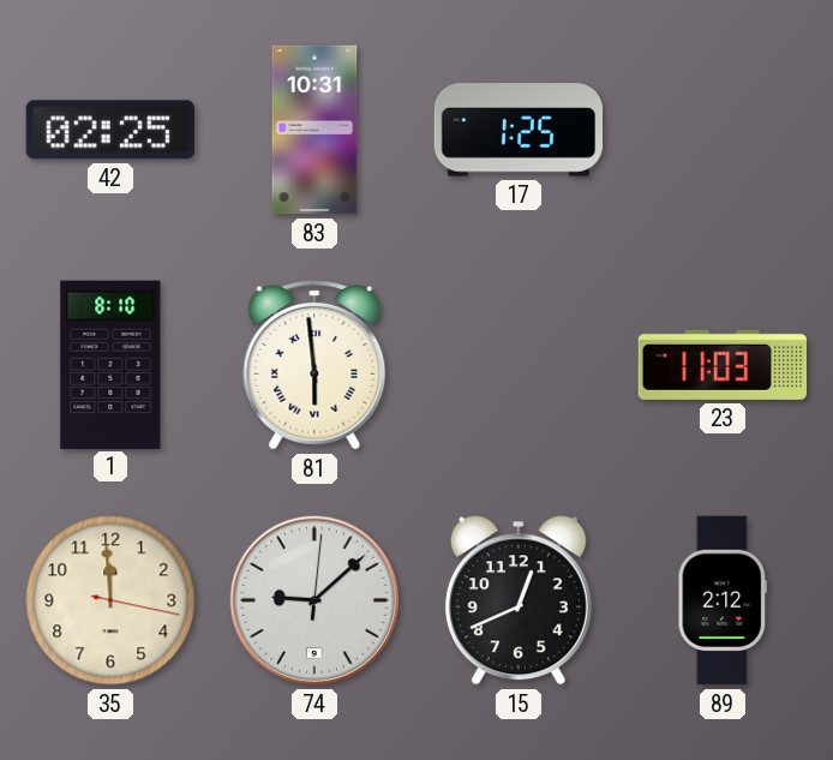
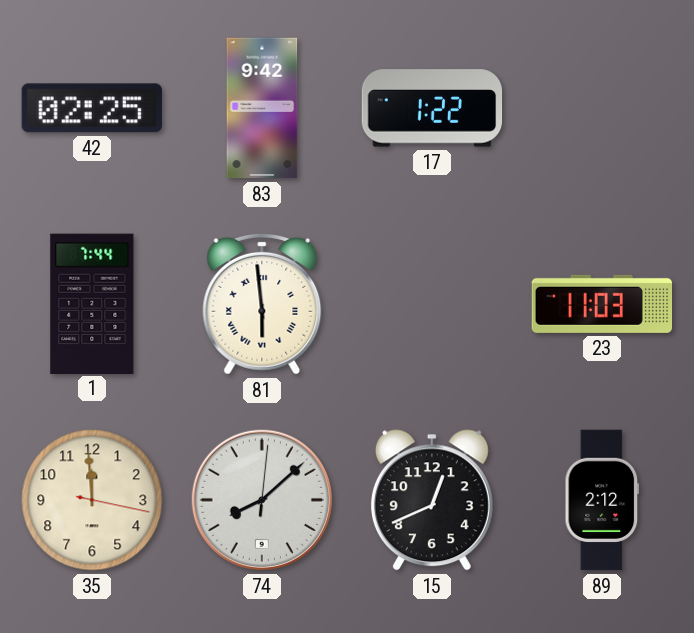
83: 10:31 -> 9:42 (262, 108)
17: 1:25 -> 1:22 (432, 108)
1: 8:10 -> 7:44 (92, 303)
74: 9:08 -> 8:08 (262, 500)
